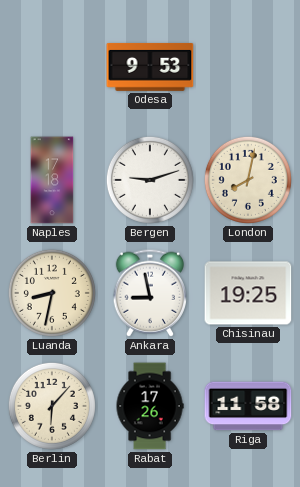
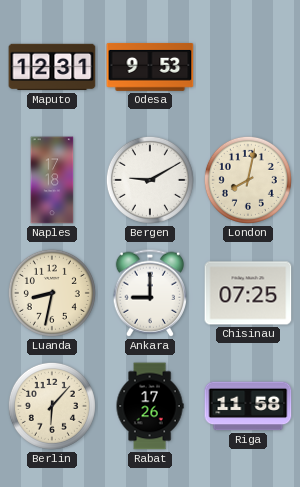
Maputo: none -> 12:31 (52, 67)
Bergen: 9:12 -> 9:10 (150, 180)
Ankara: 8:58 -> 9:00 (149, 293)
Chisinau: 19:25 -> 07:25 (248, 293)
